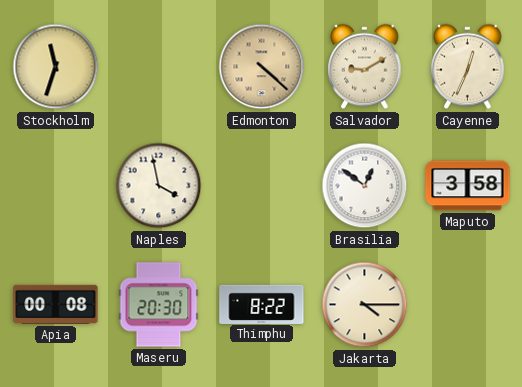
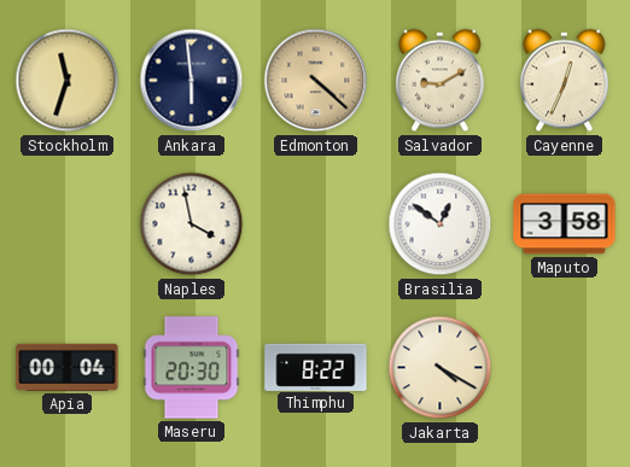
Ankara: none -> 5:59 (192, 81)
Apia: 00:08 -> 00:04 (68, 367)
Jakarta: 4:15 -> 4:20 (441, 368)
